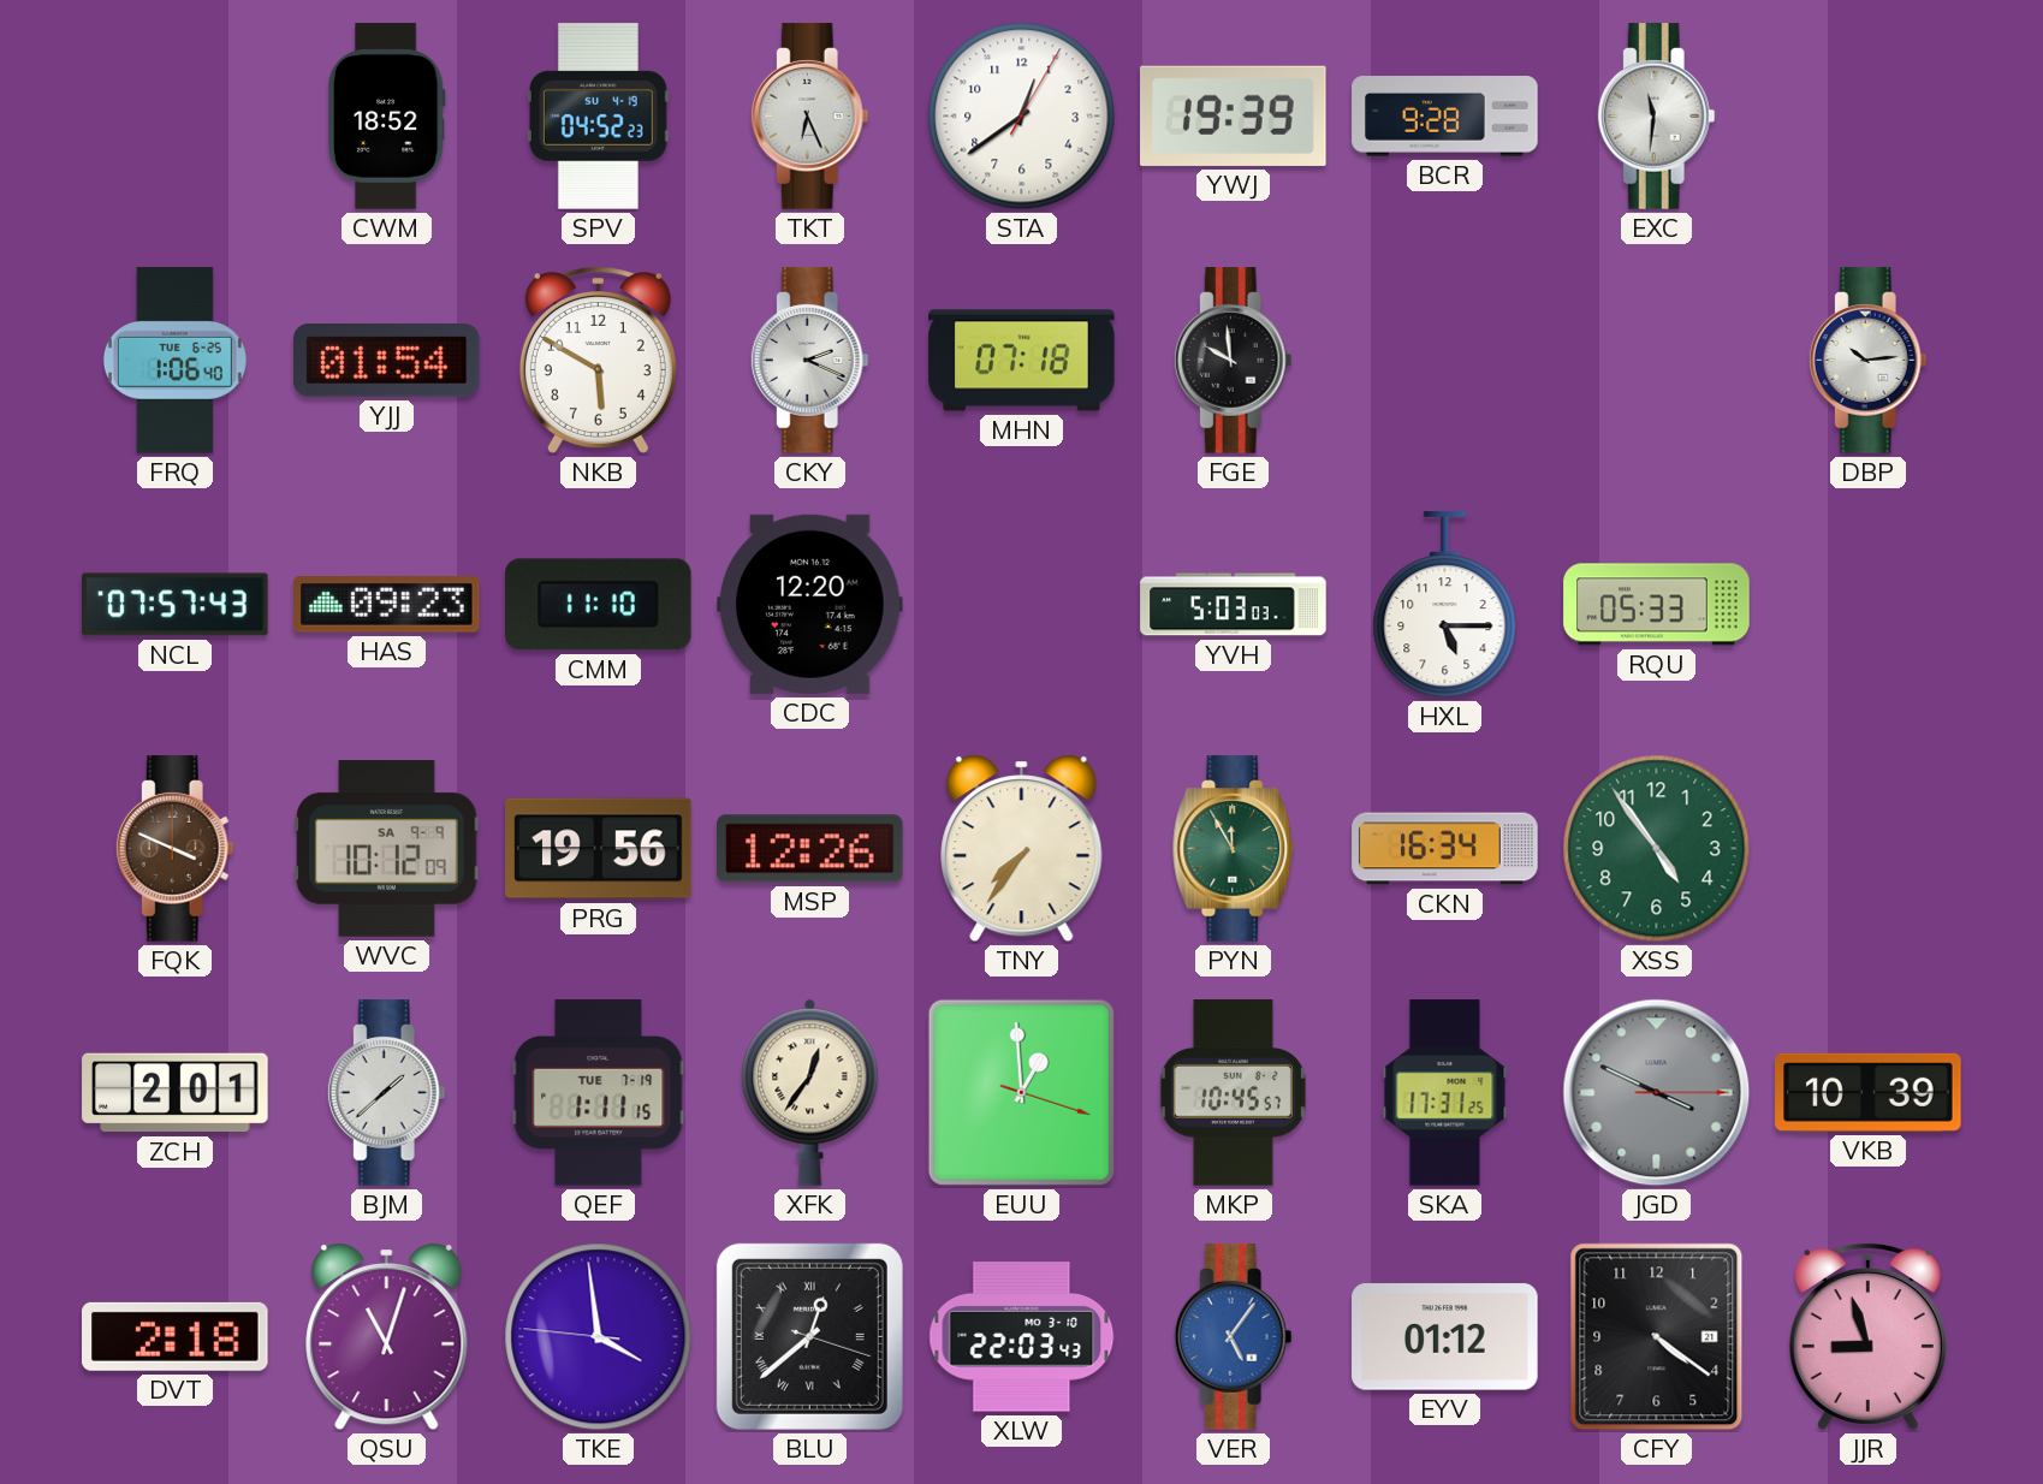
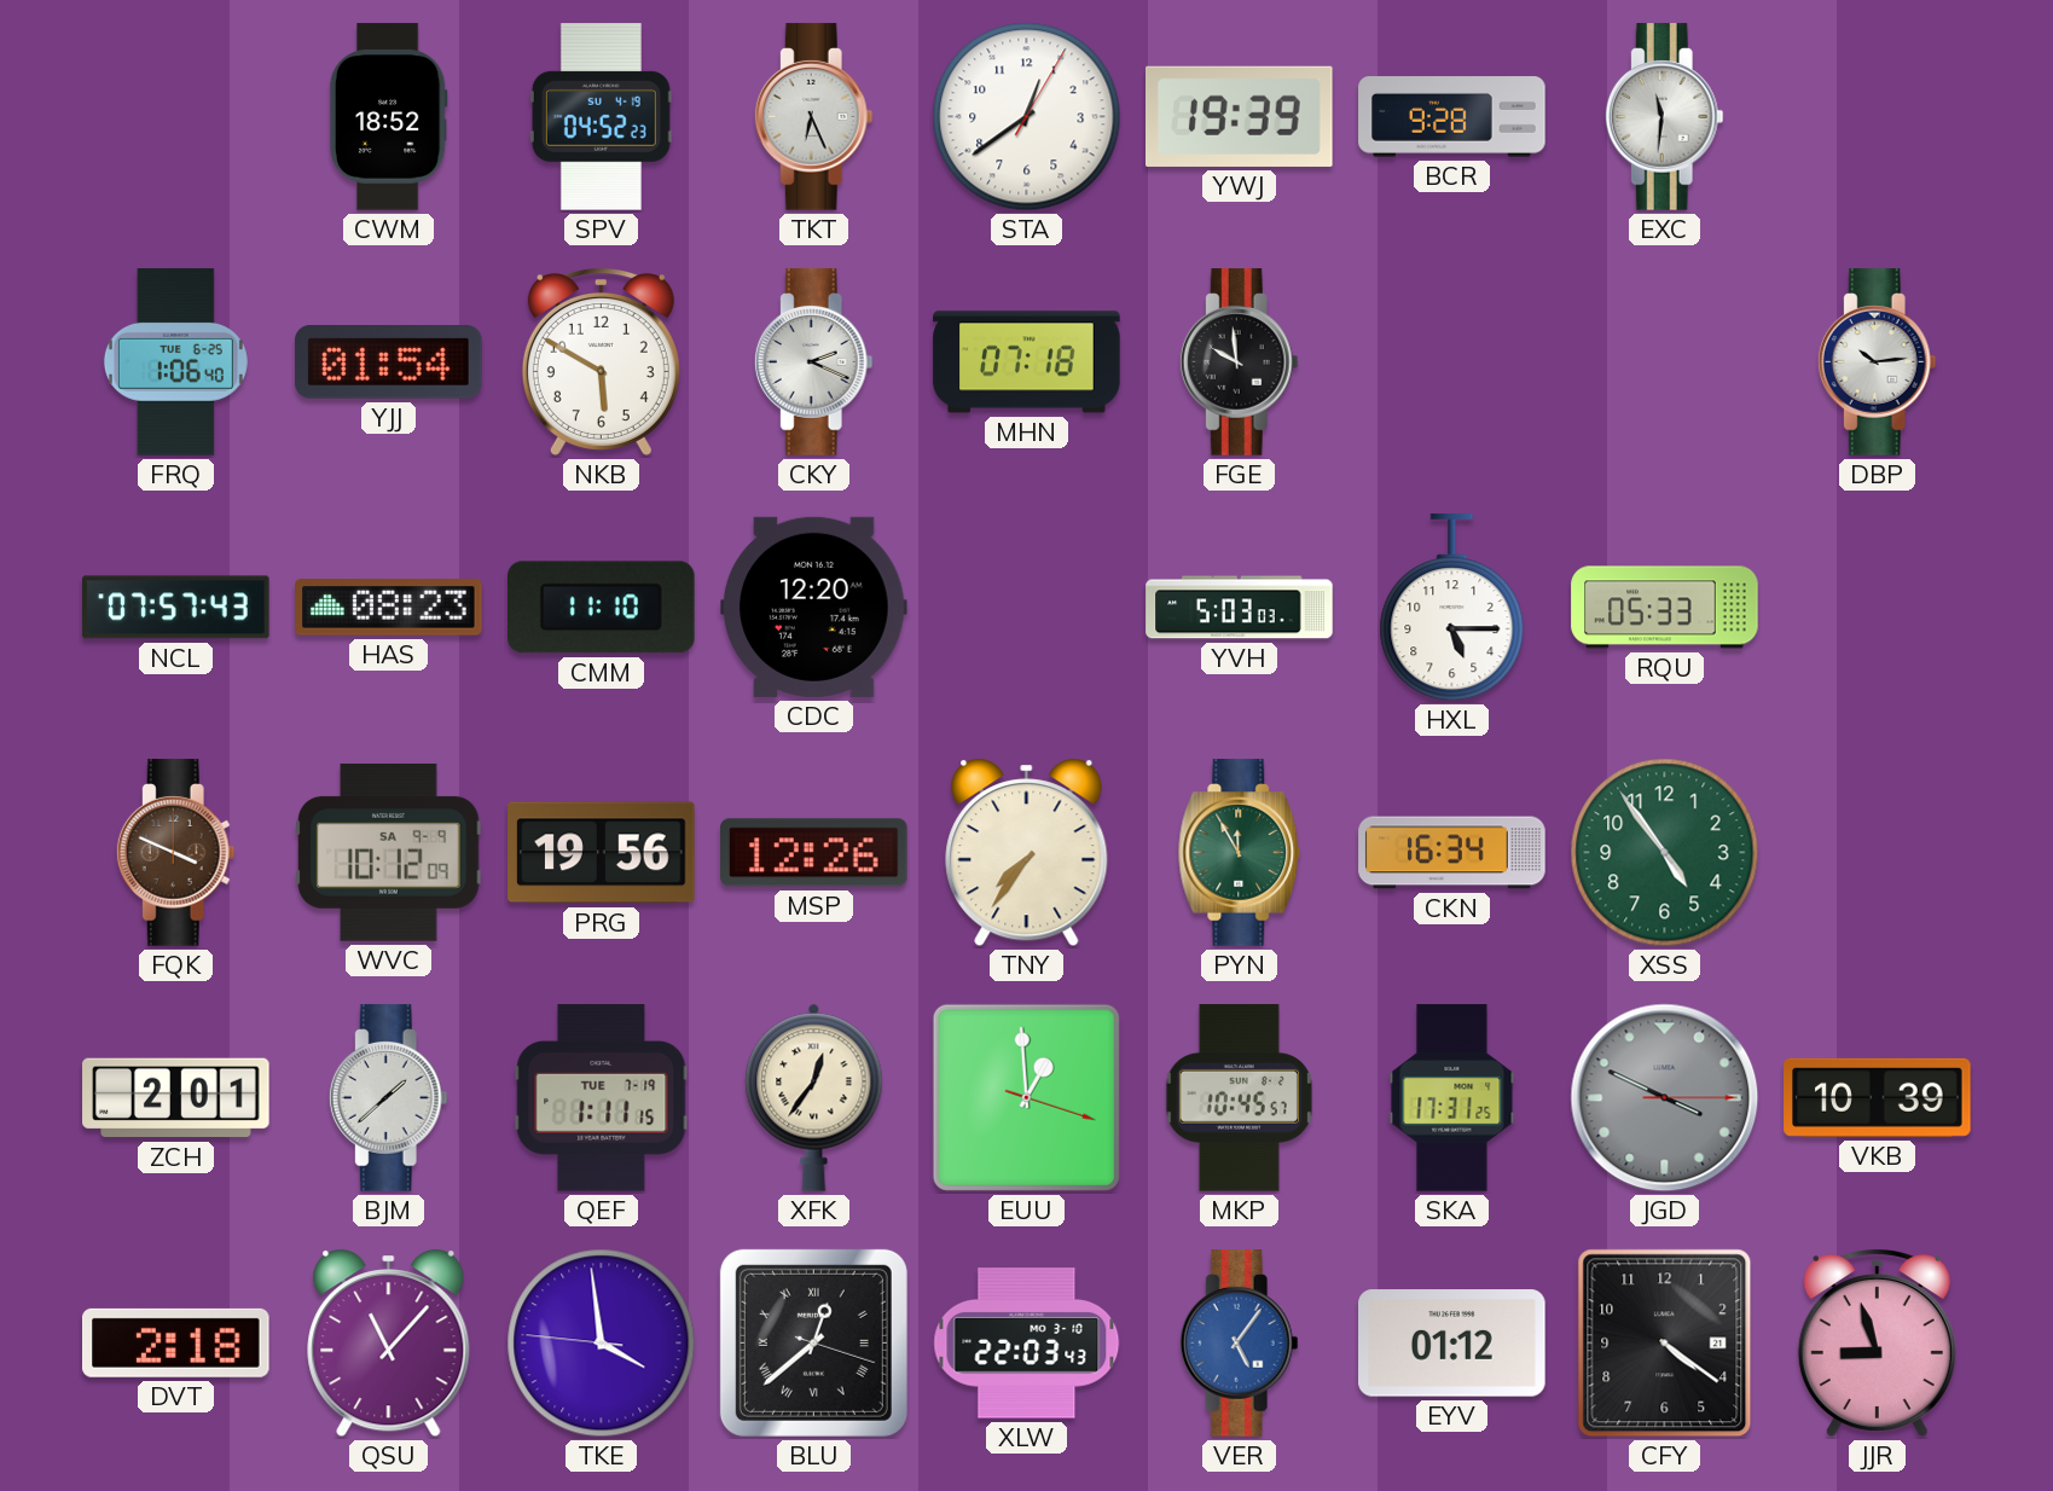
HAS: 09:23 -> 08:23 (389, 608)
QSU: 11:03 -> 11:07 (389, 1344)
